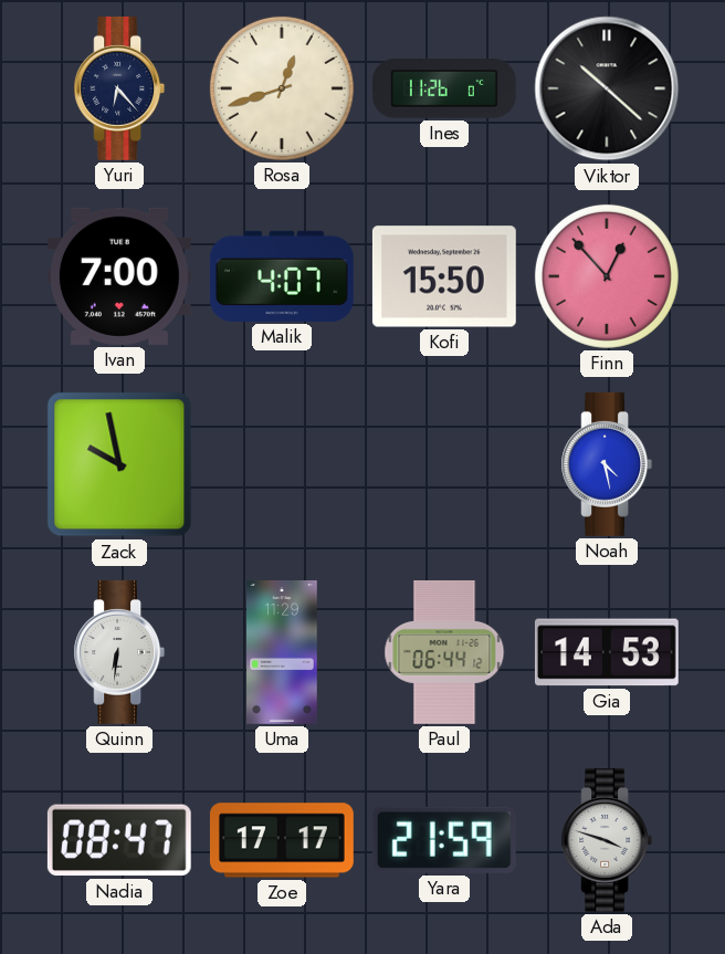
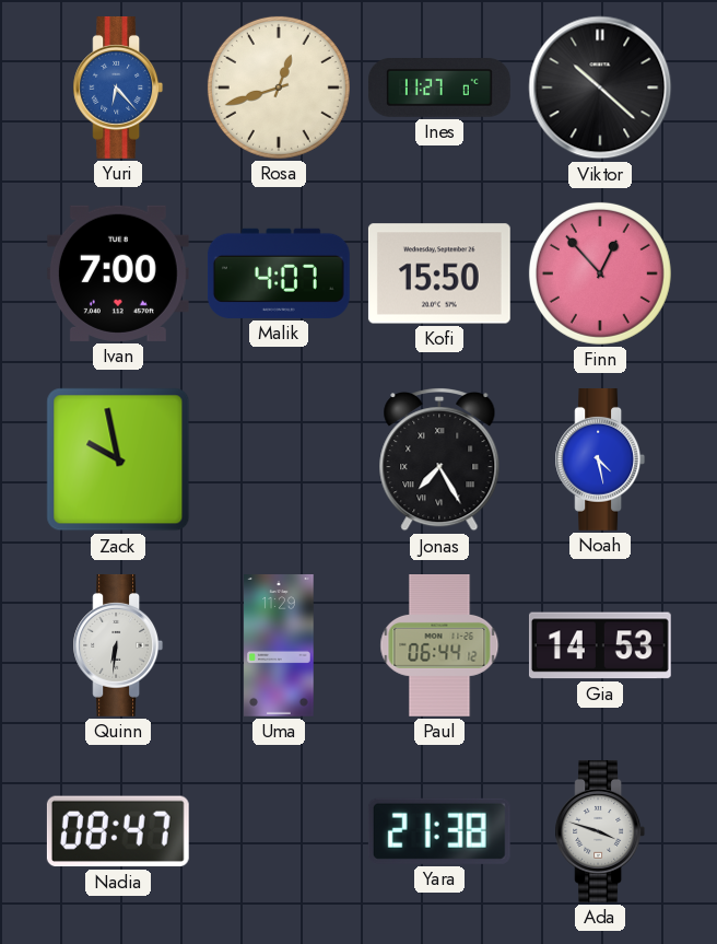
Yuri dial: navy -> blue (118, 88)
Ines: 11:26 -> 11:27 (439, 89)
Jonas: none -> 7:25 (439, 459)
Zoe: 17:17 -> none (282, 840)
Yara: 21:59 -> 21:38 (439, 831)
